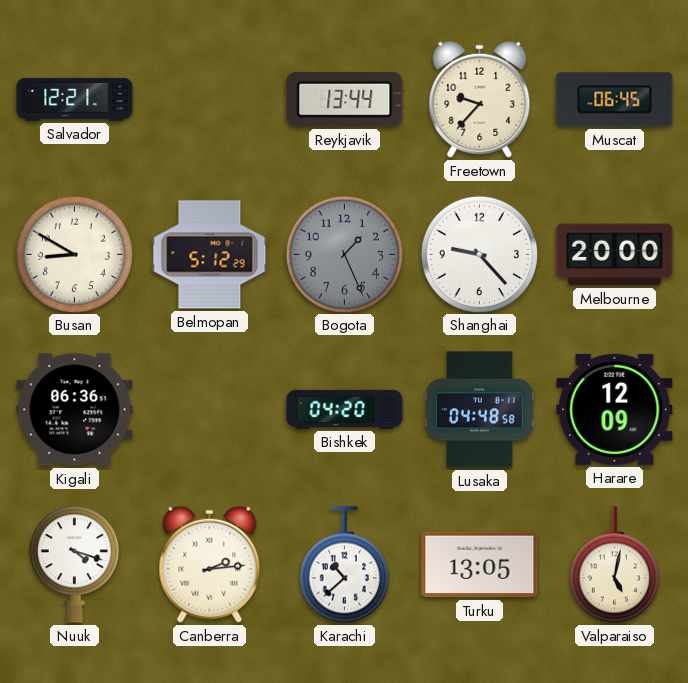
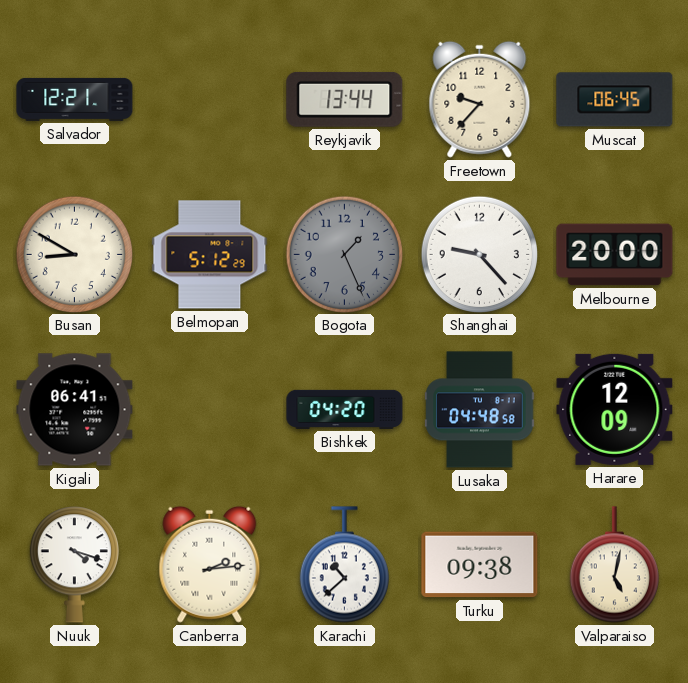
Kigali: 06:36 -> 06:41 (75, 410)
Turku: 13:05 -> 09:38 (480, 565)
